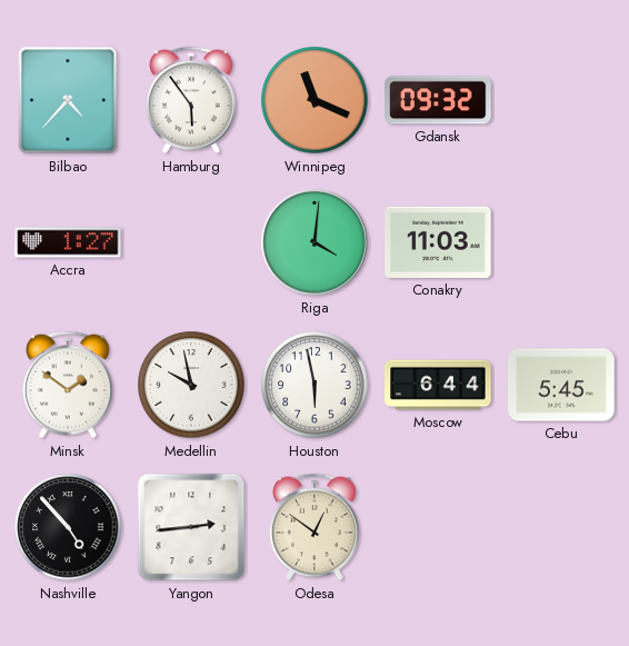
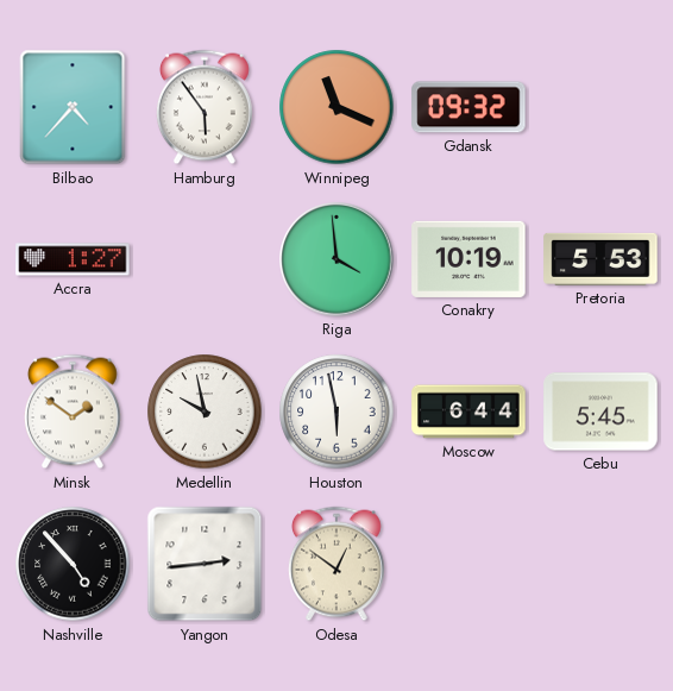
Riga: 4:01 -> 3:59 (336, 259)
Conakry: 11:03 -> 10:19 (468, 259)
Pretoria: none -> 5:53 (600, 259)
